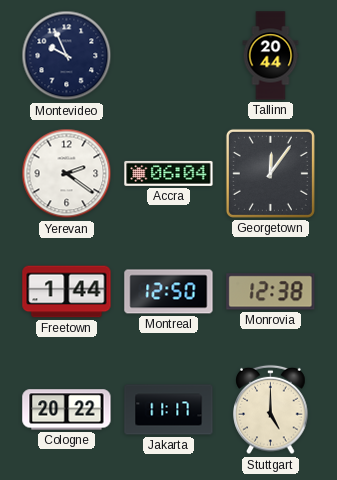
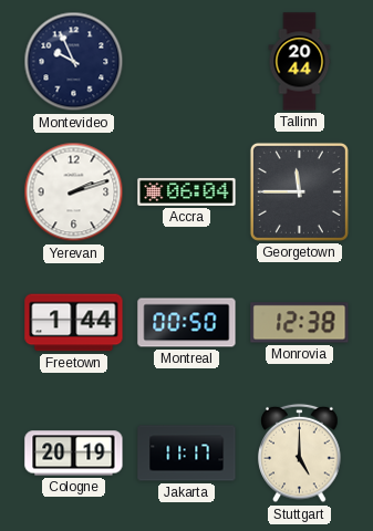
Yerevan: 2:21 -> 2:12 (74, 192)
Georgetown: 12:06 -> 11:45 (299, 191)
Montreal: 12:50 -> 00:50 (187, 323)
Cologne: 20:22 -> 20:19 (74, 454)
